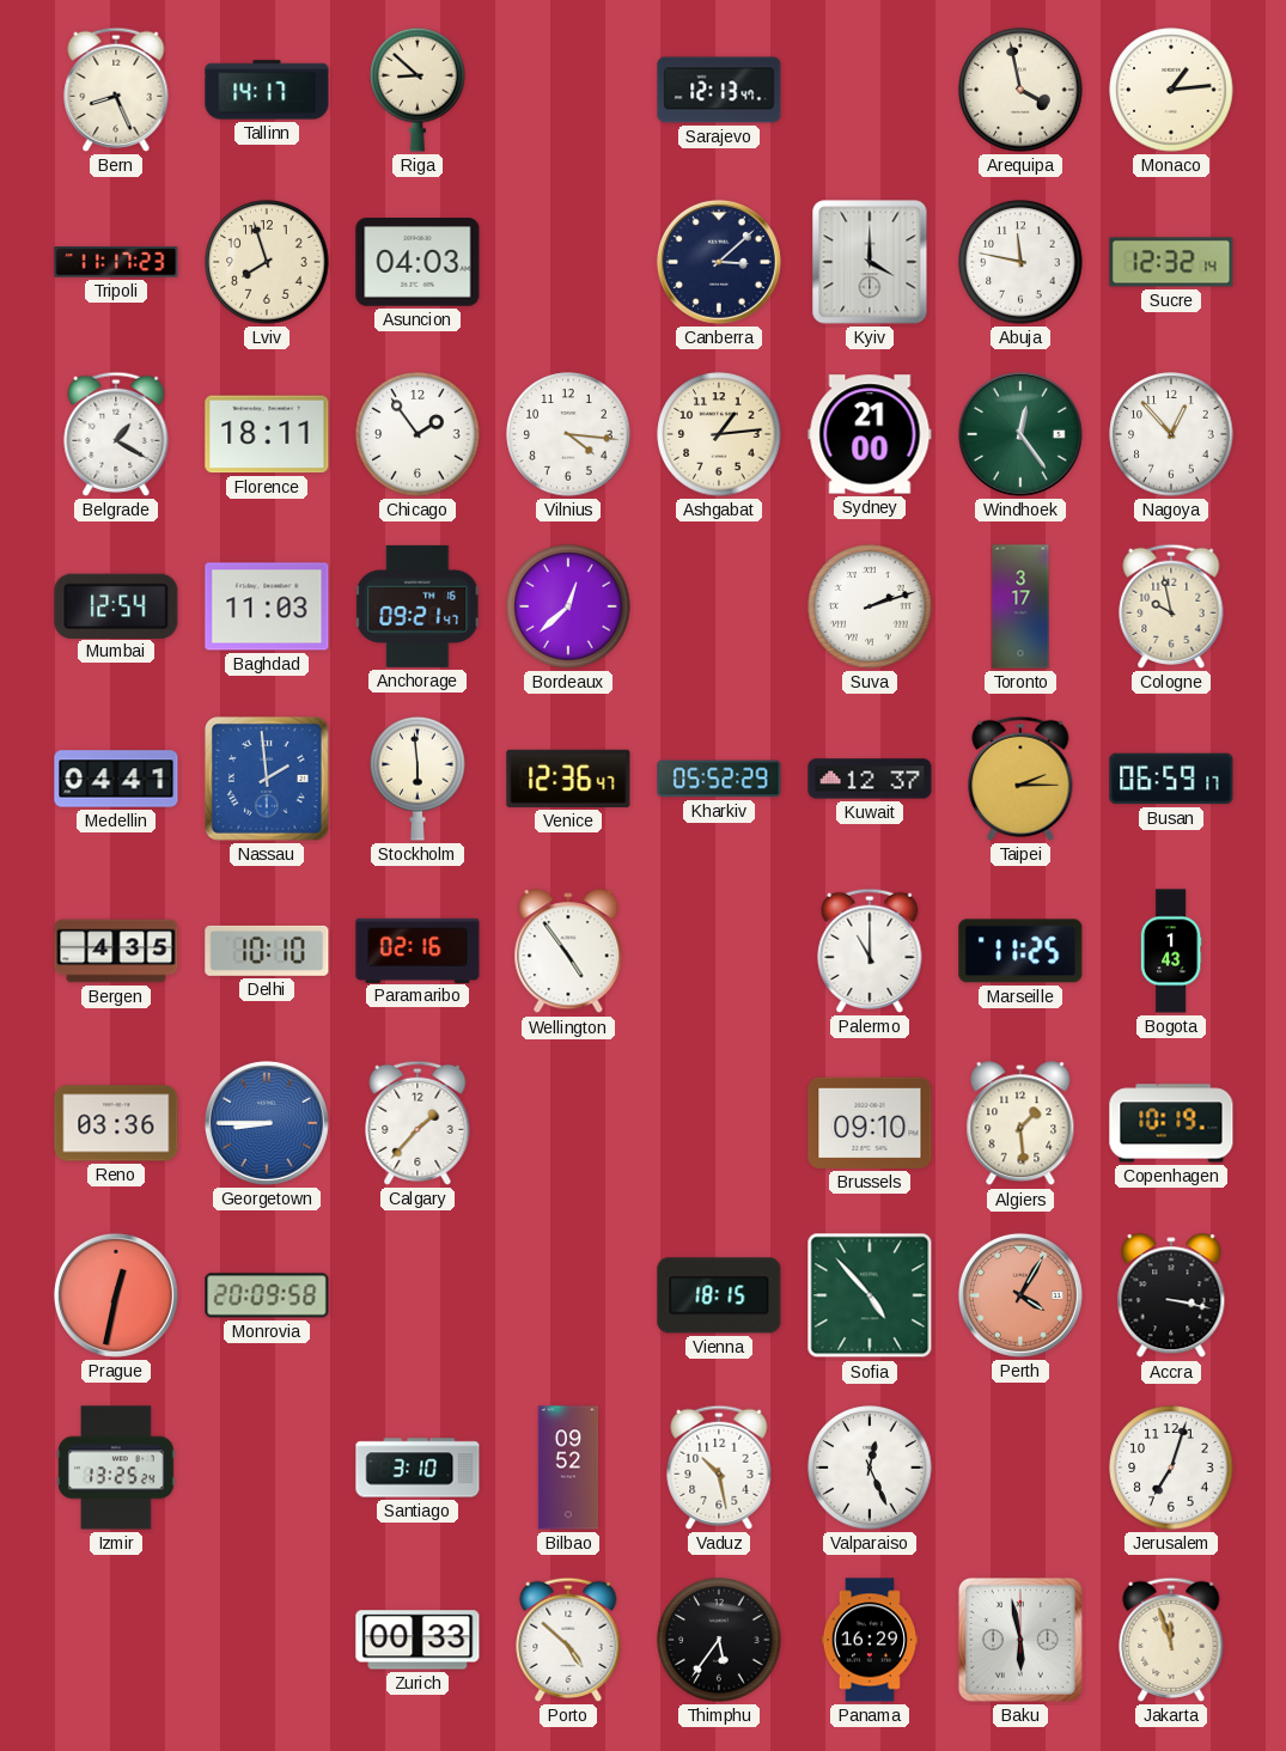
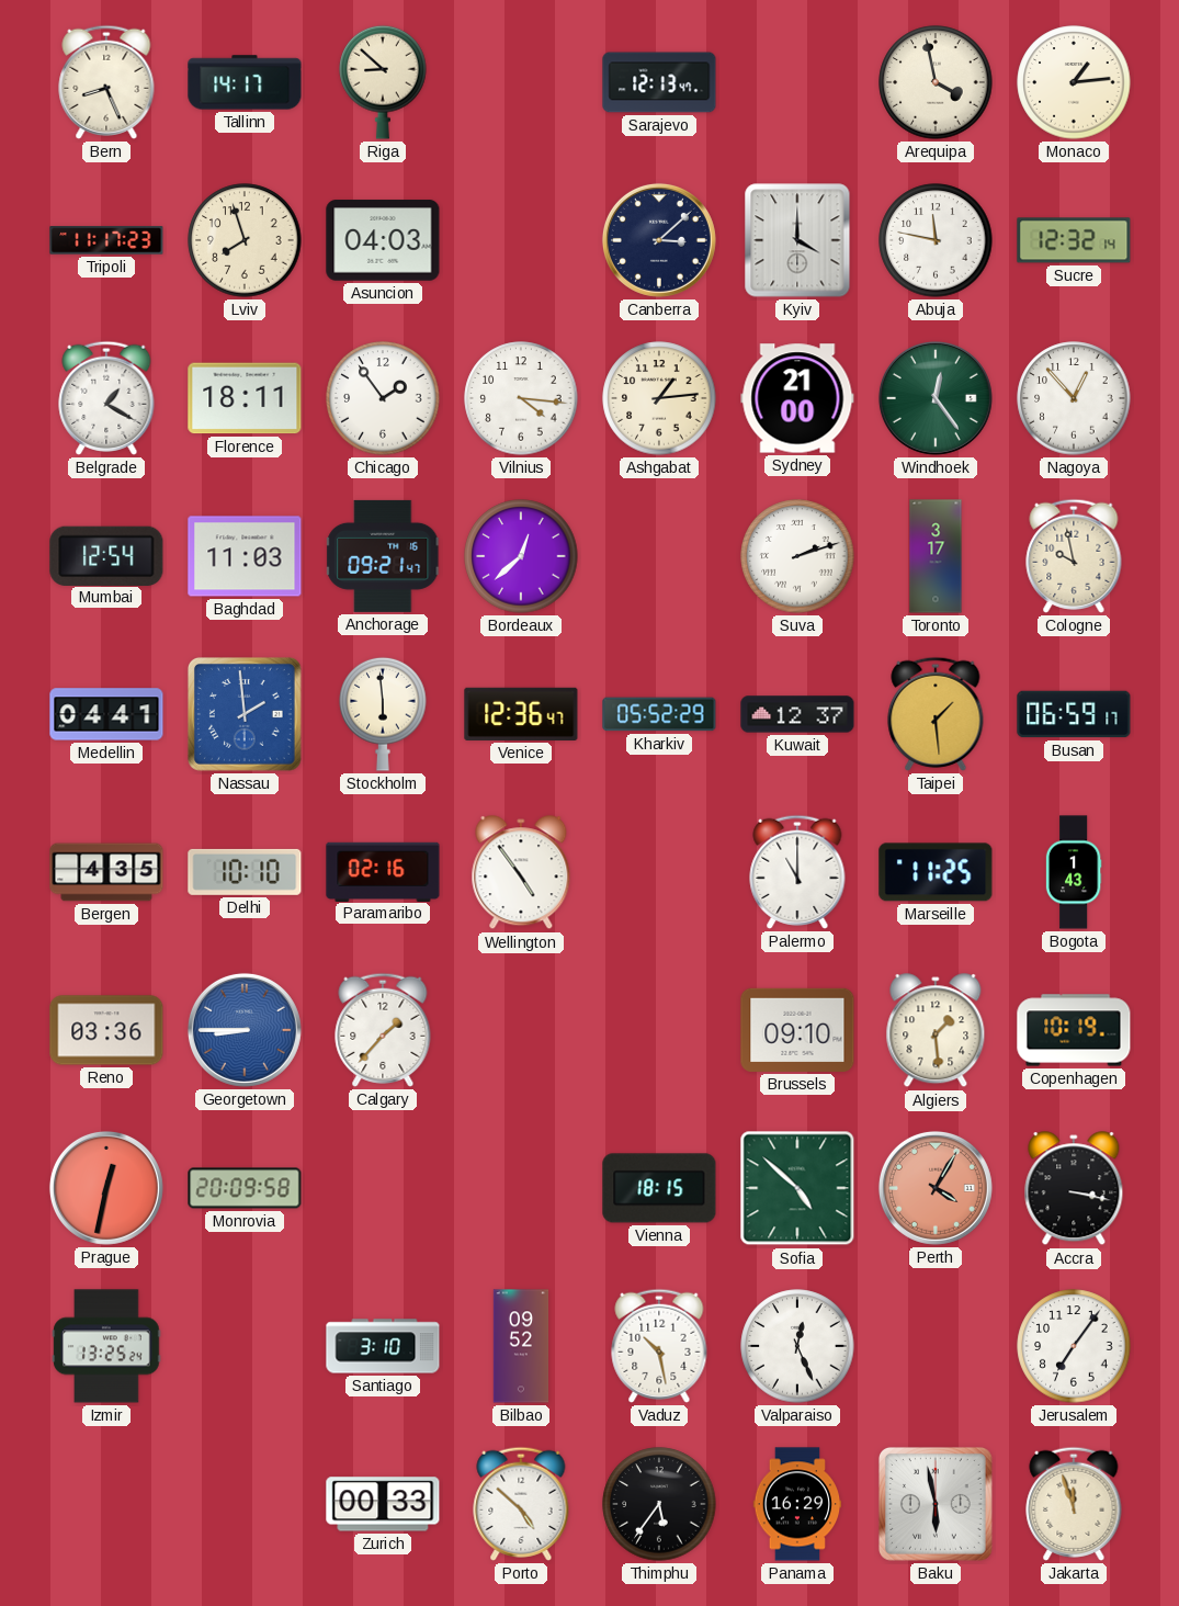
Taipei: 2:15 -> 1:29 (936, 714)
Sofia: 4:53 -> 4:52 (797, 1188)
Jerusalem: 7:03 -> 7:06 (1074, 1346)
